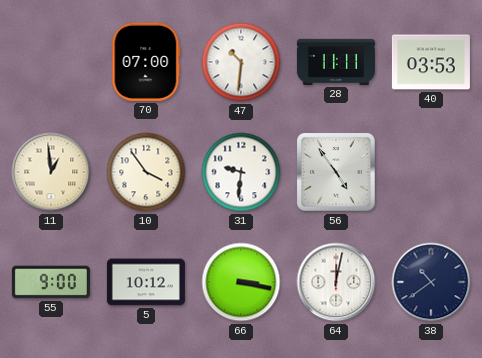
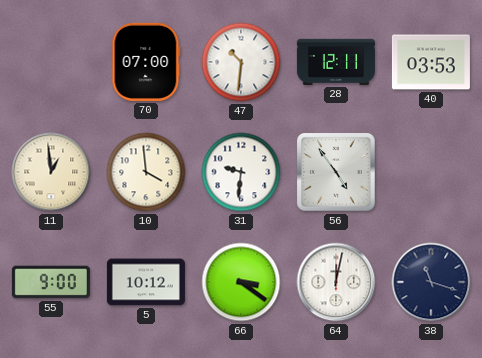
28: 11:11 -> 12:11 (336, 62)
10: 3:54 -> 3:59 (146, 172)
66: 3:17 -> 3:21 (241, 282)
38: 10:39 -> 11:18 (431, 282)
